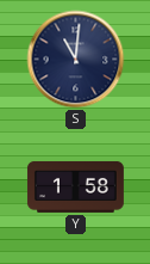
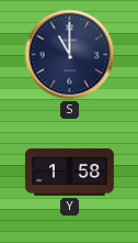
S: 11:01 -> 11:00 (70, 55)
